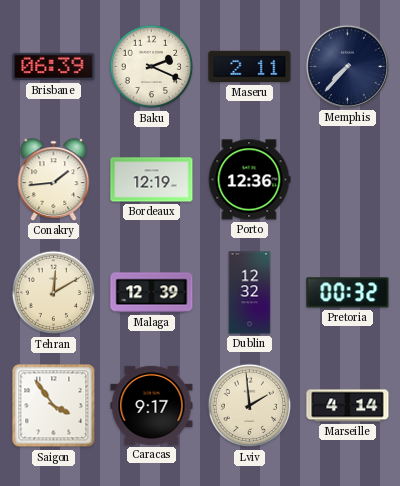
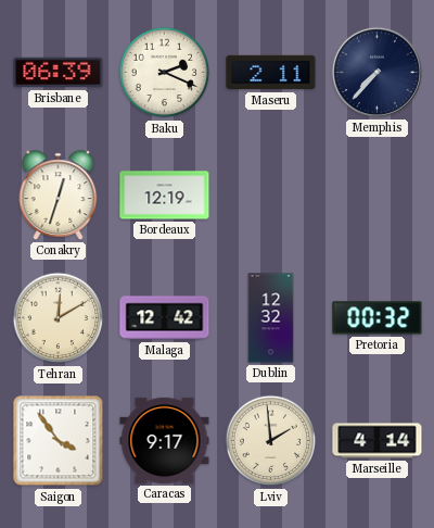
Conakry: 1:44 -> 12:33 (59, 196)
Porto: 12:36 -> none (249, 180)
Malaga: 12:39 -> 12:42 (165, 318)
